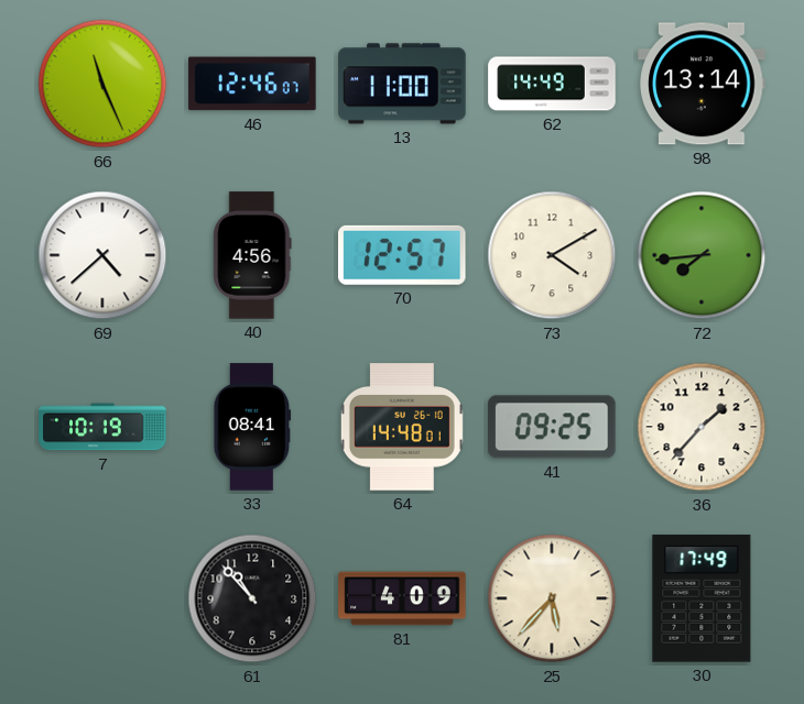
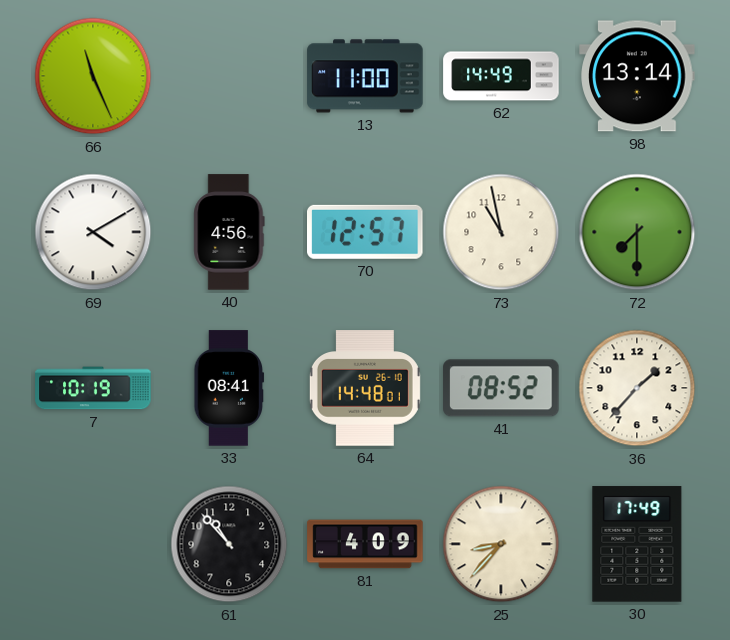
46: 12:46 -> none (252, 84)
69: 4:38 -> 4:10 (93, 232)
73: 4:10 -> 10:58 (501, 232)
72: 7:44 -> 7:30 (637, 232)
41: 09:25 -> 08:52 (501, 388)
25: 5:37 -> 8:37 (501, 544)
